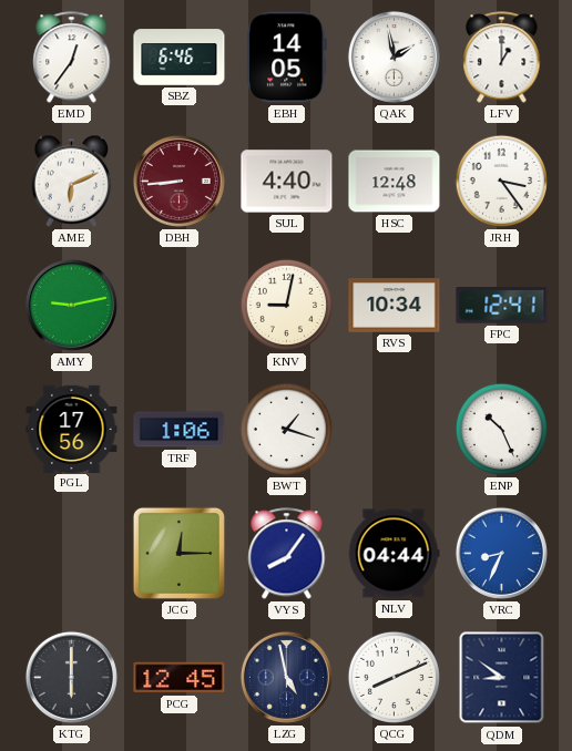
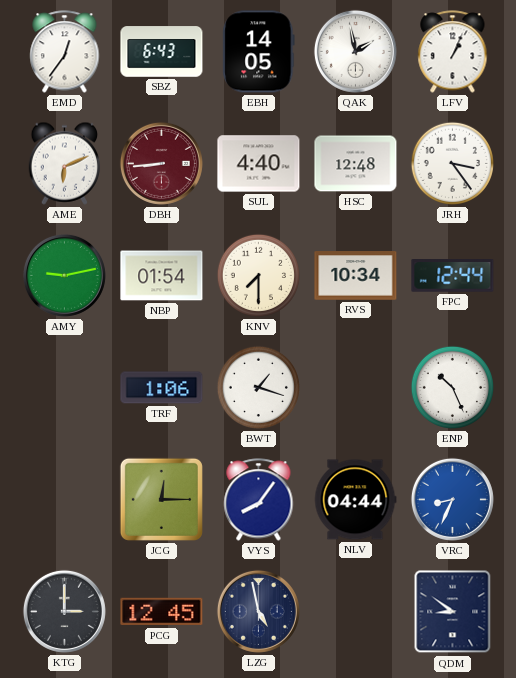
SBZ: 6:46 -> 6:43 (162, 52)
LFV: 1:00 -> 1:04 (453, 52)
NBP: none -> 01:54 (162, 276)
KNV: 9:02 -> 7:30 (258, 275)
FPC: 12:41 -> 12:44 (453, 276)
PGL: 17:56 -> none (72, 429)
KTG: 6:00 -> 3:00 (64, 611)
QCG: 8:11 -> none (394, 677)
